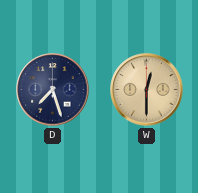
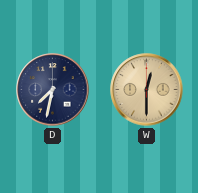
D: 7:27 -> 7:32 (53, 90)
